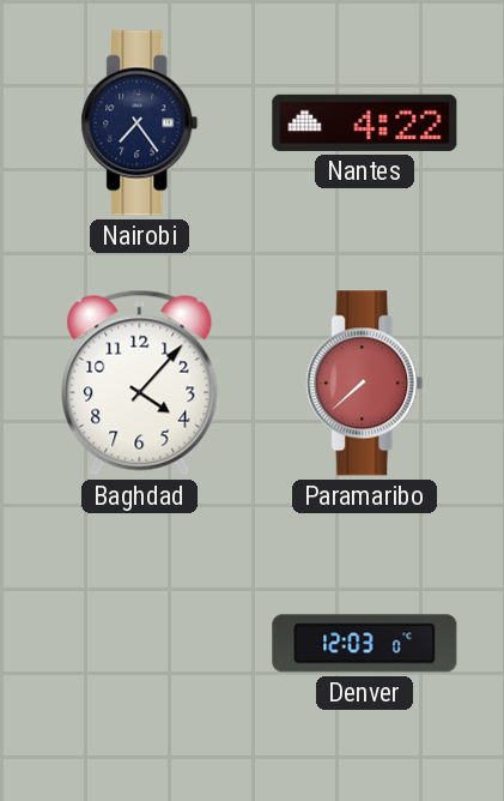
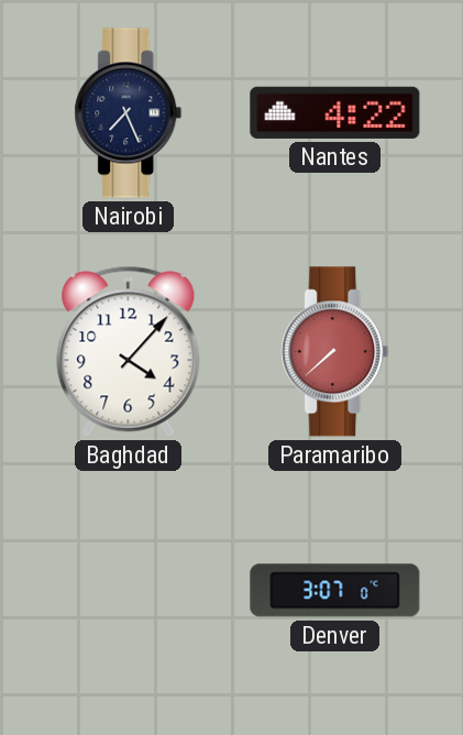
Nairobi: 7:24 -> 7:26 (129, 113)
Denver: 12:03 -> 3:07 (335, 591)
